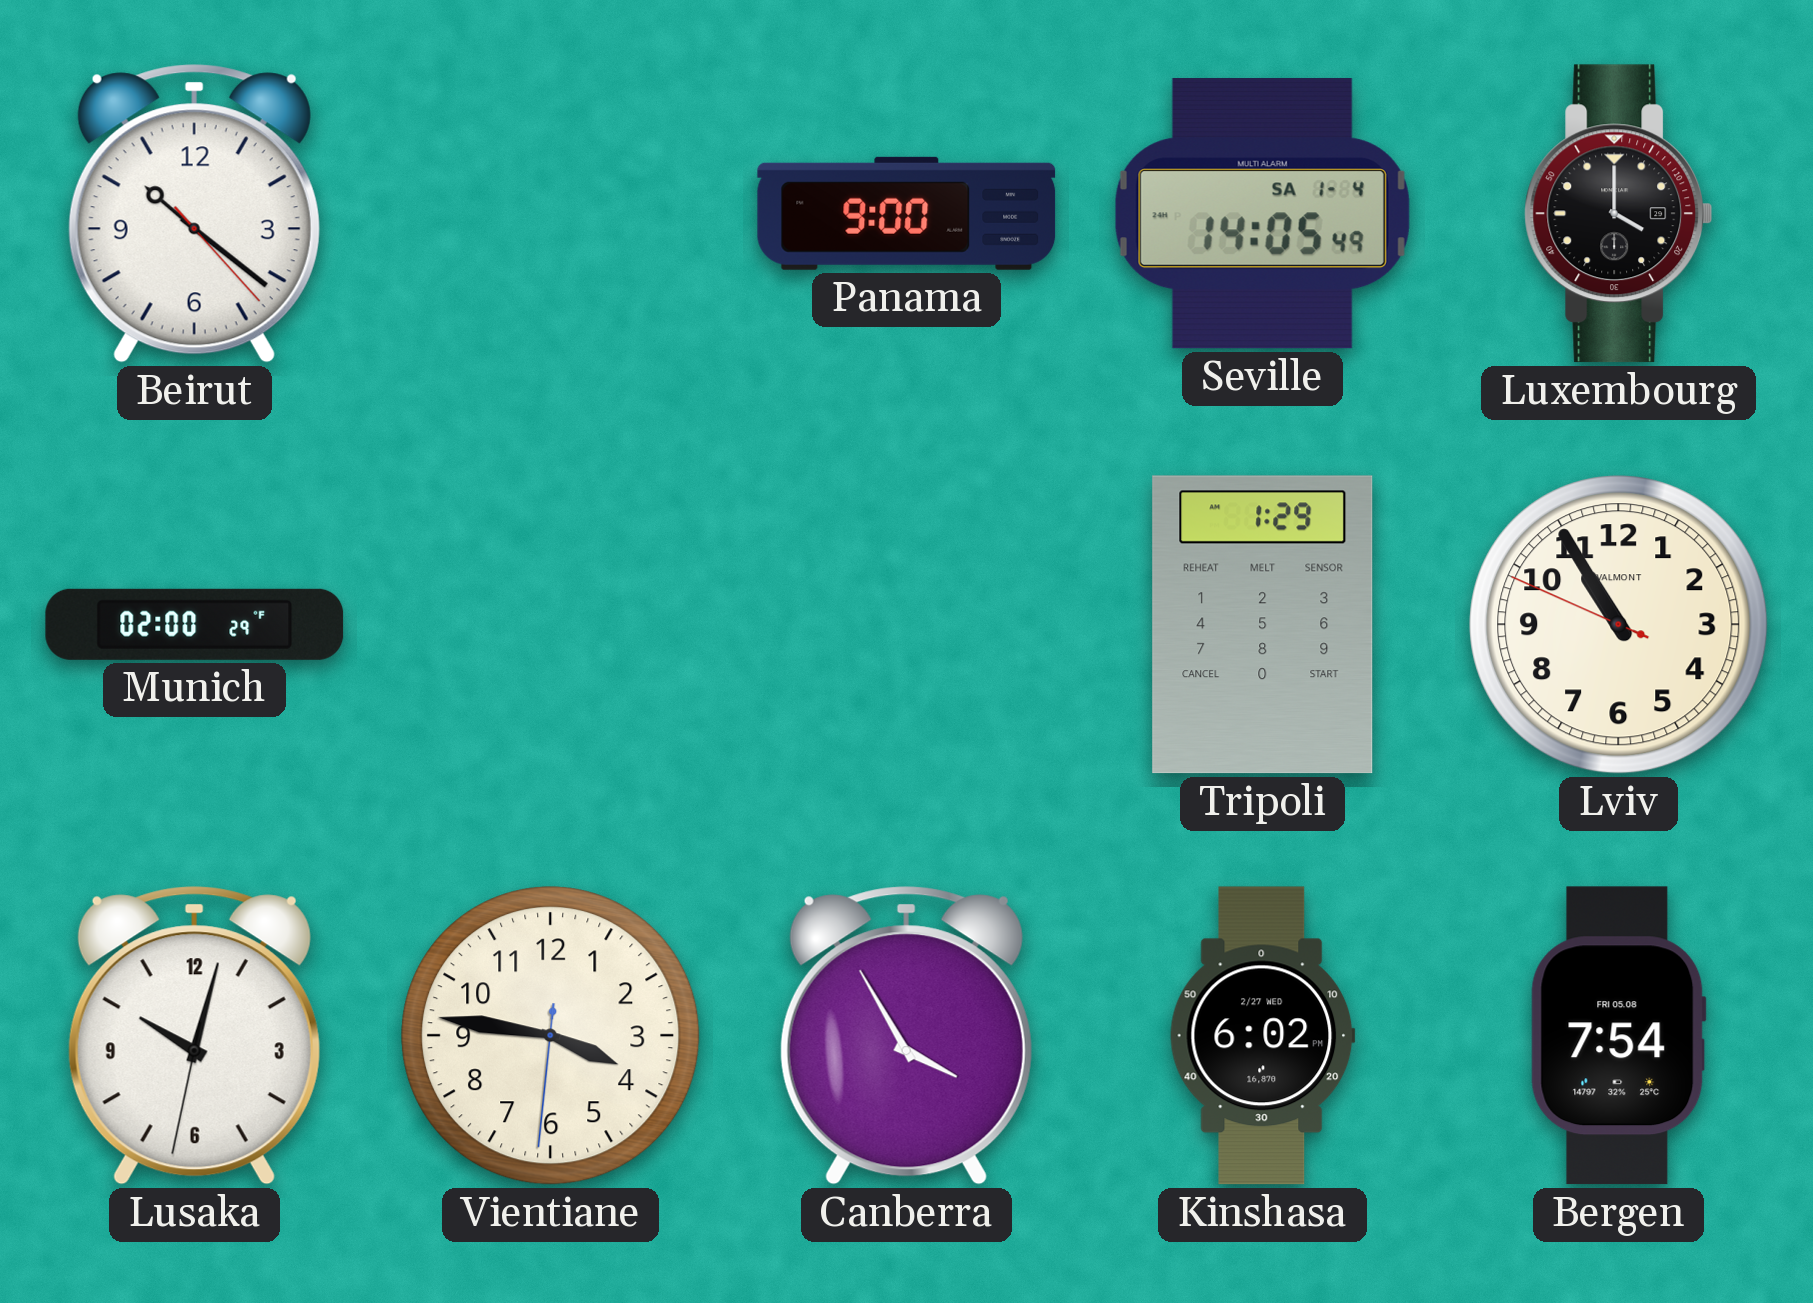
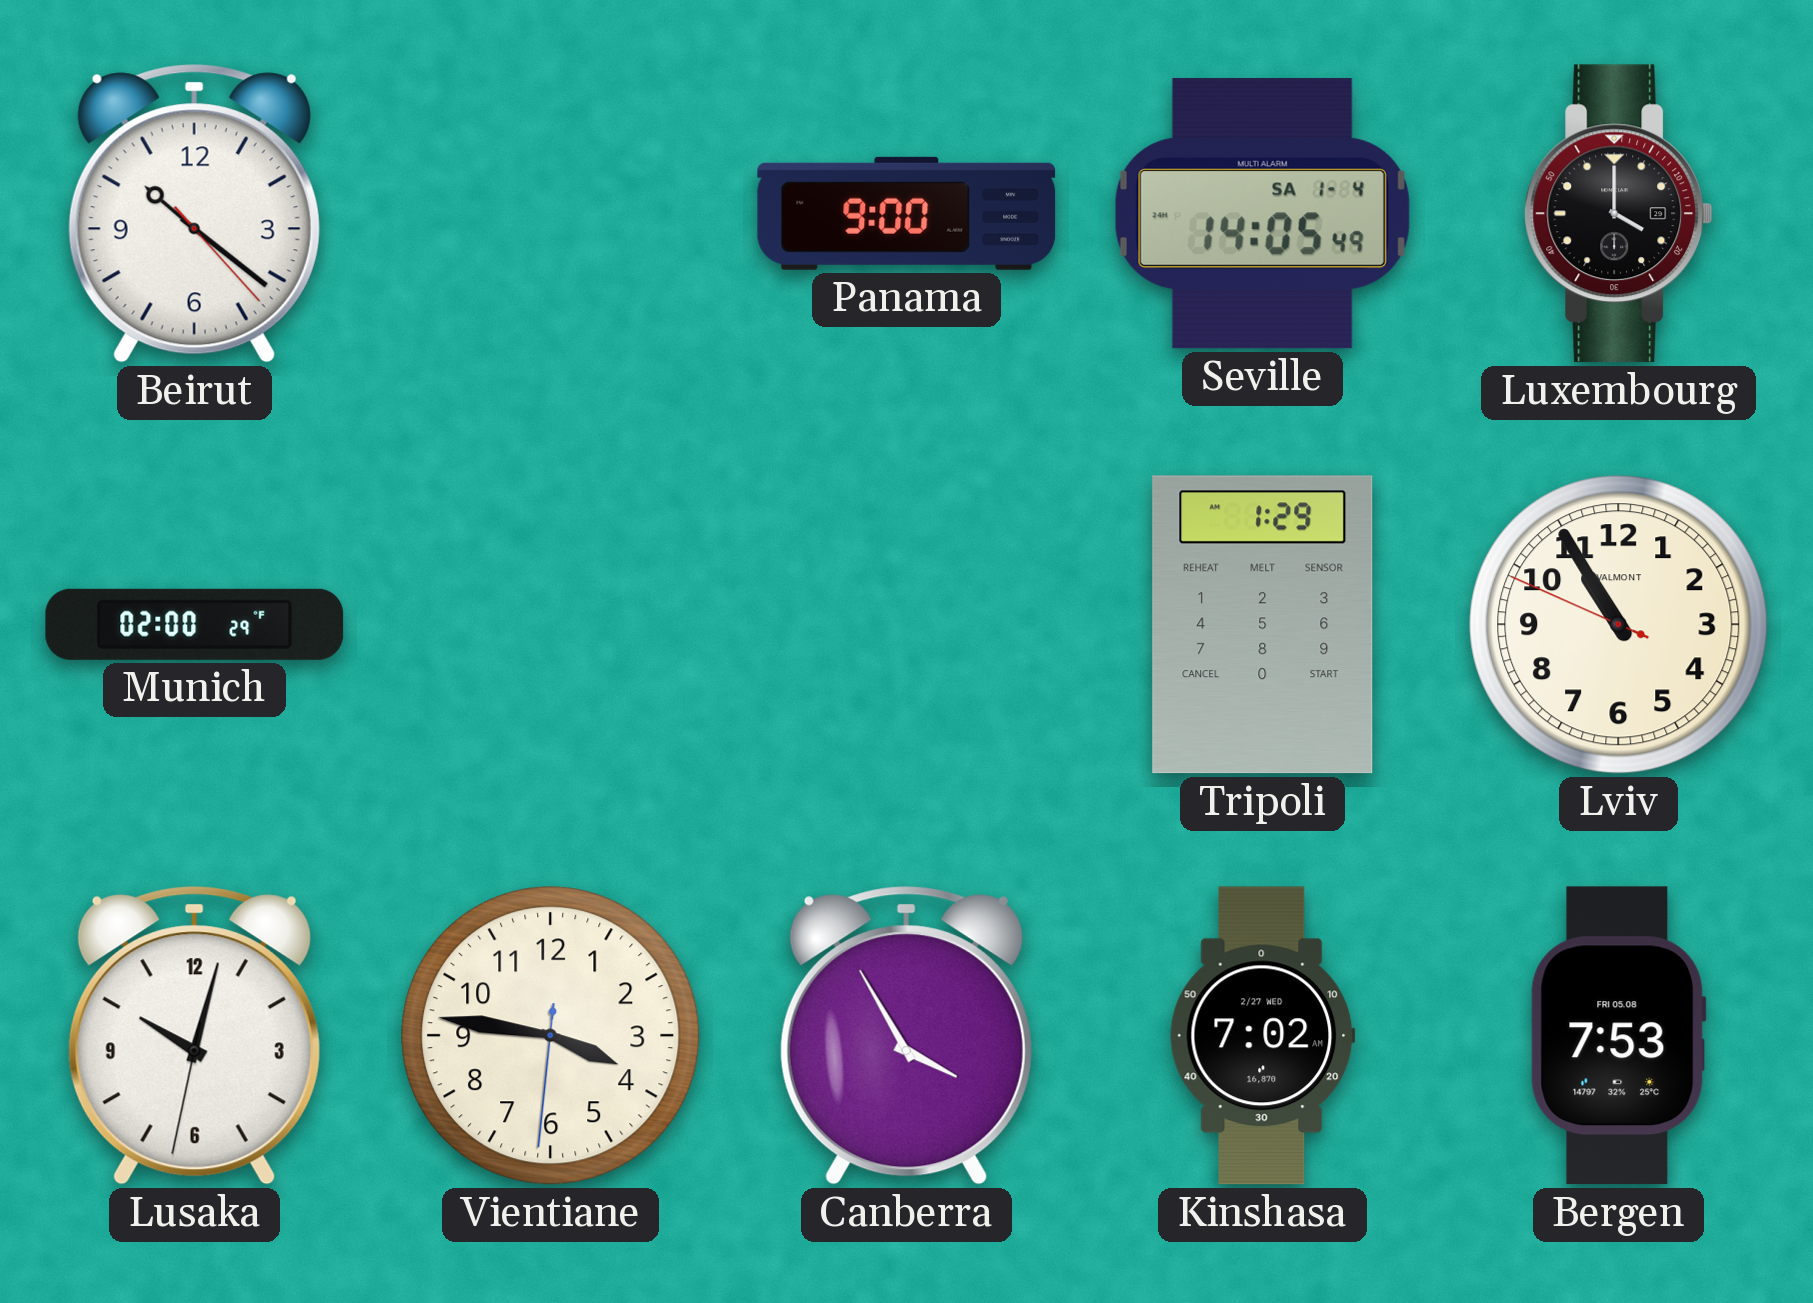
Kinshasa: 6:02 -> 7:02 (1263, 1036)
Bergen: 7:54 -> 7:53 (1618, 1036)
